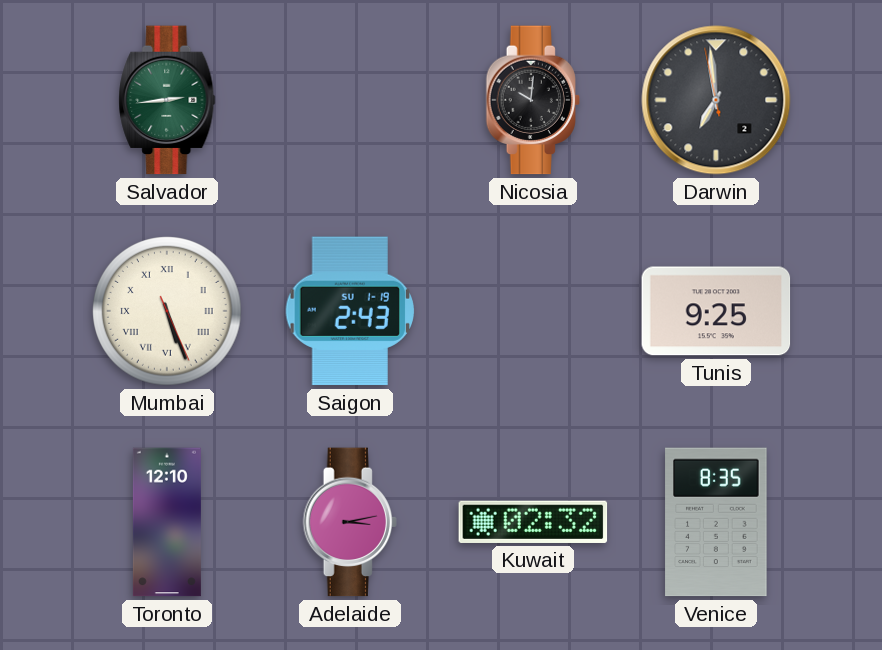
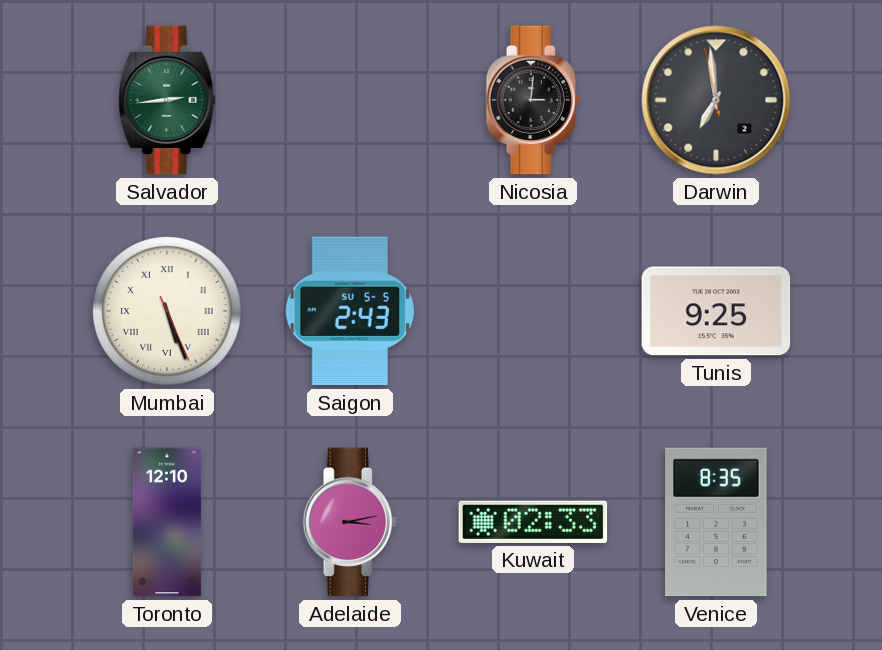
Nicosia: 10:01 -> 3:01 (533, 100)
Saigon date: SU 1-19 -> SU 5-5 (350, 311)
Kuwait: 02:32 -> 02:33 (533, 522)
